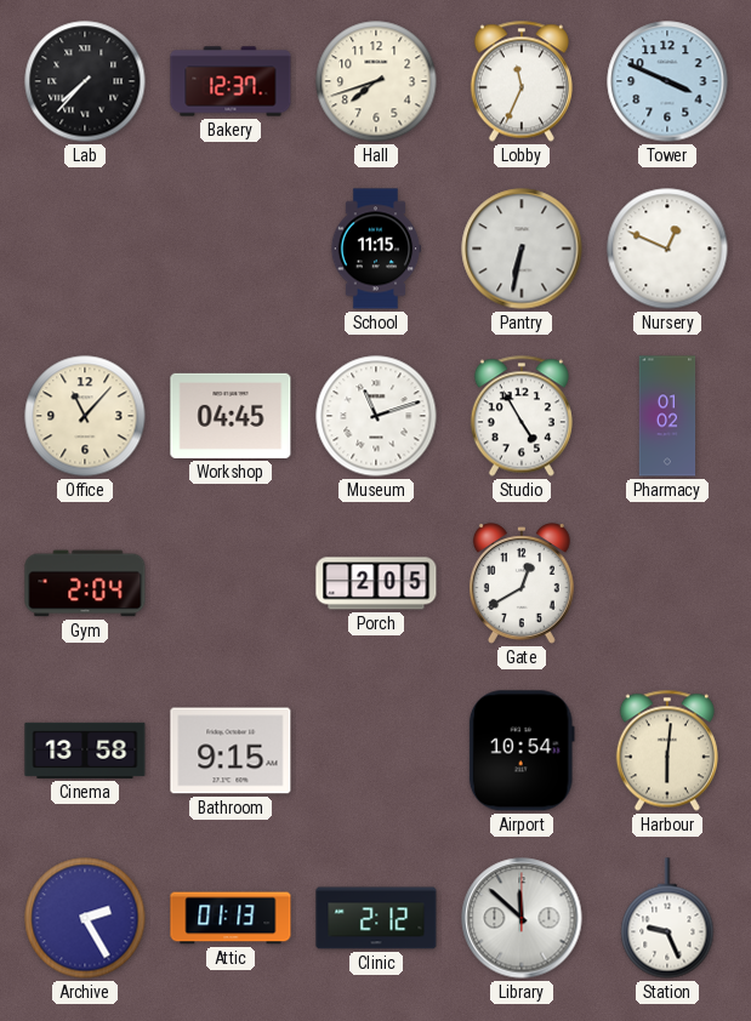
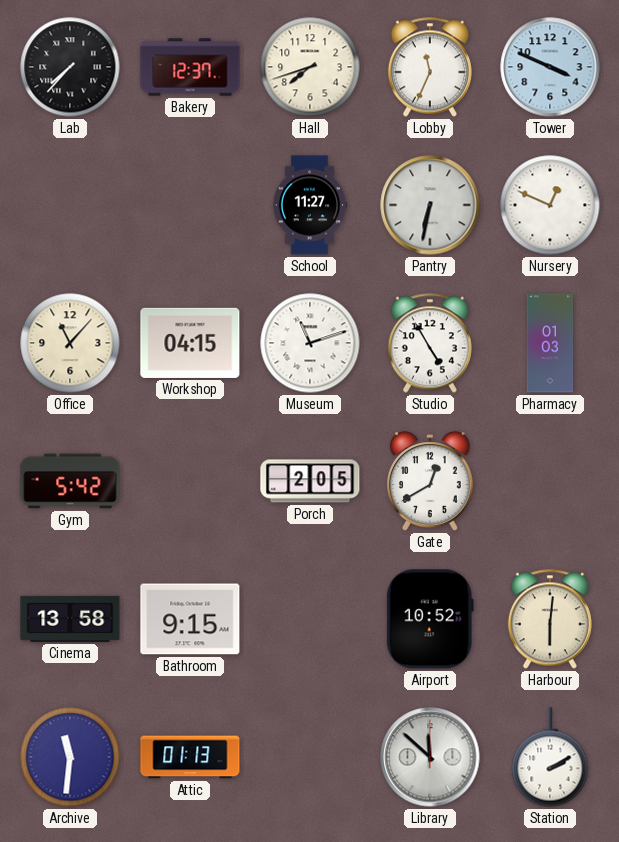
School: 11:15 -> 11:27 (310, 205)
Workshop: 04:45 -> 04:15 (190, 343)
Pharmacy: 01:02 -> 01:03 (550, 343)
Gym: 2:04 -> 5:42 (70, 481)
Airport: 10:54 -> 10:52 (430, 619)
Archive: 2:25 -> 11:31 (70, 757)
Clinic: 2:12 -> none (376, 918)
Station: 9:26 -> 2:10 (550, 757)
